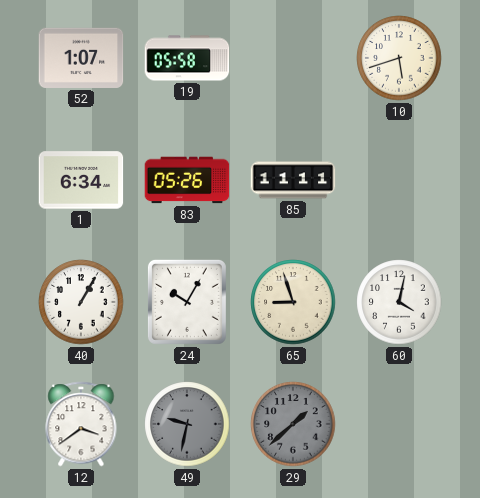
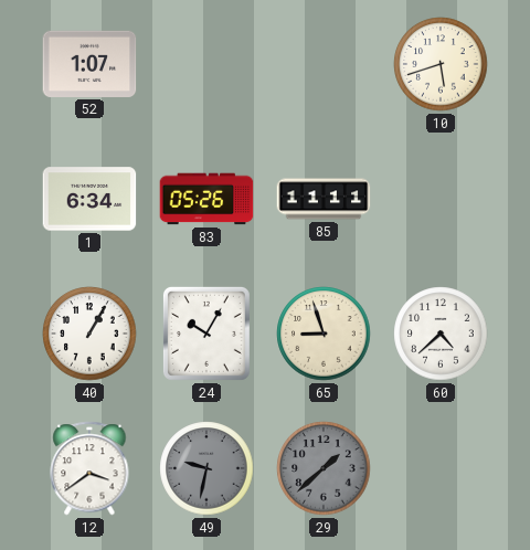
19: 05:58 -> none (187, 58)
60: 4:02 -> 4:38 (441, 334)
